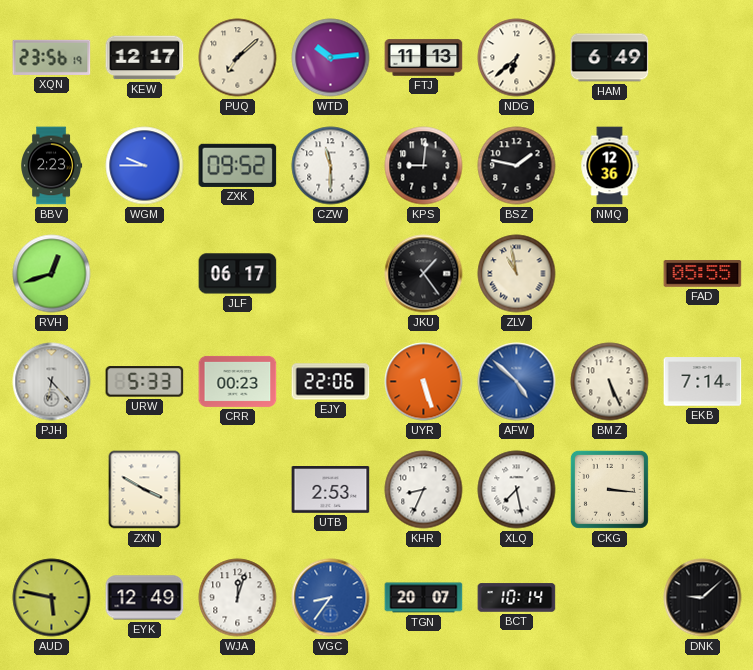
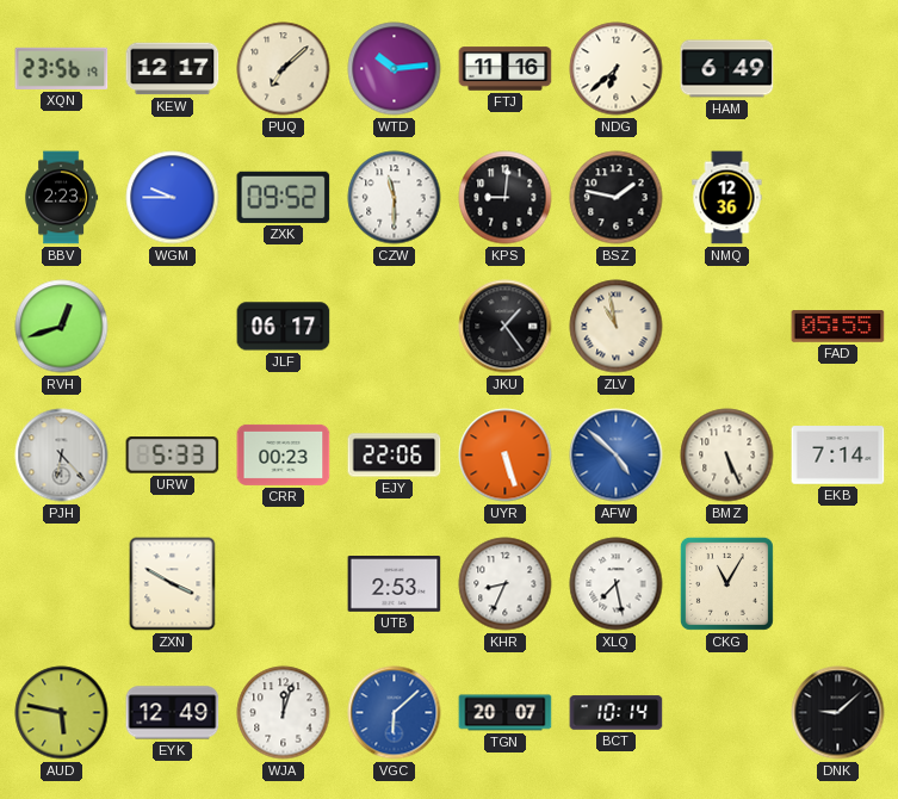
FTJ: 11:13 -> 11:16 (506, 69)
CKG: 3:16 -> 11:05 (726, 583)
VGC: 8:36 -> 6:08 (395, 713)
